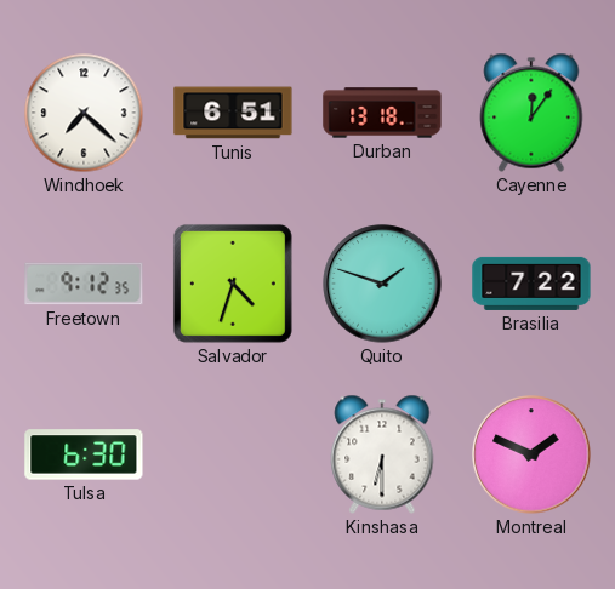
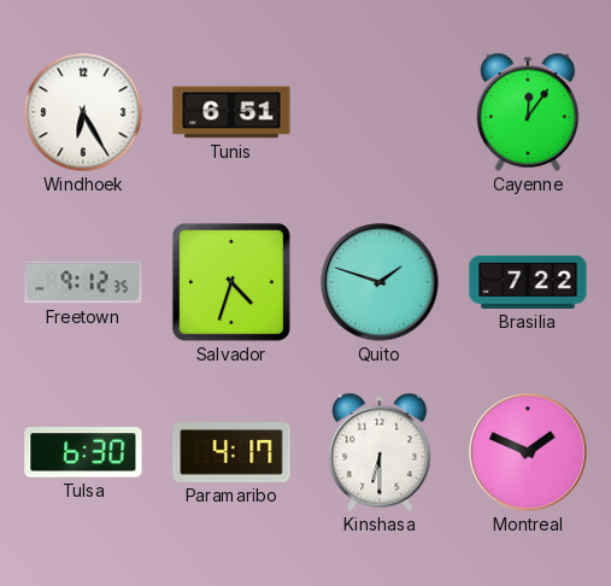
Windhoek: 7:22 -> 6:25 (83, 112)
Durban: 13:18 -> none (382, 113)
Paramaribo: none -> 4:17 (231, 452)
